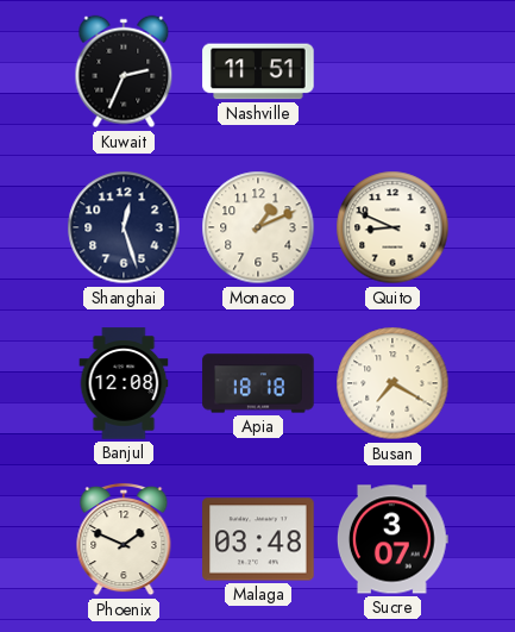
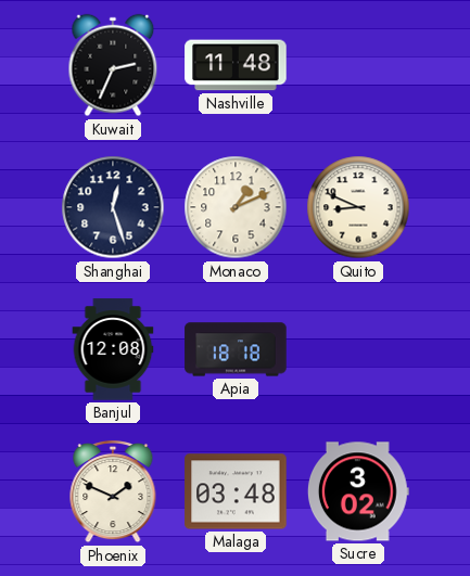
Nashville: 11:51 -> 11:48 (236, 65)
Busan: 7:20 -> none (392, 383)
Sucre: 3:07 -> 3:02 (358, 491)
